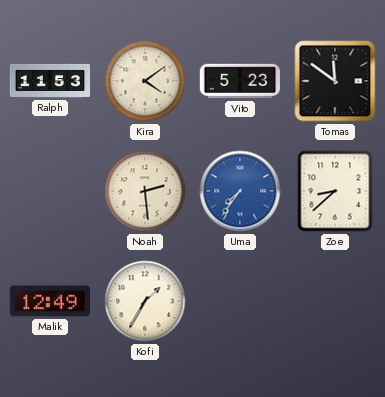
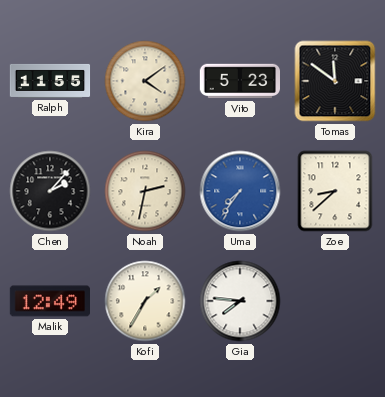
Ralph: 11:53 -> 11:55 (50, 81)
Chen: none -> 2:07 (50, 191)
Noah: 2:29 -> 2:32 (145, 191)
Gia: none -> 7:46 (240, 301)
